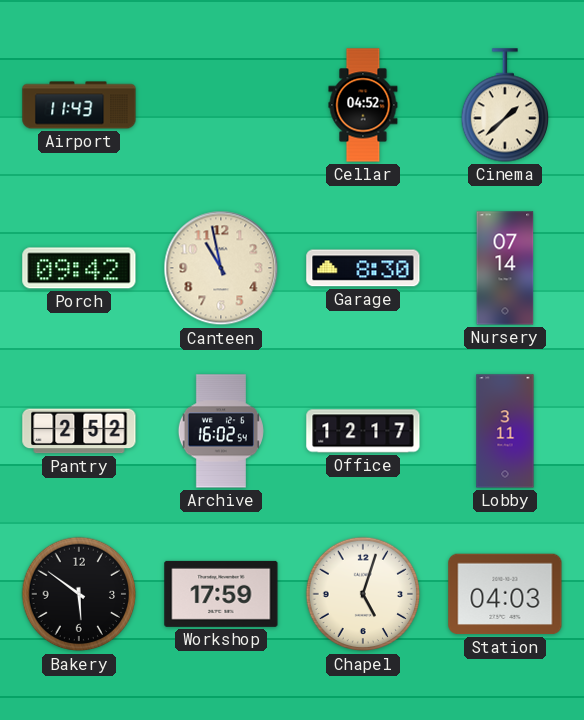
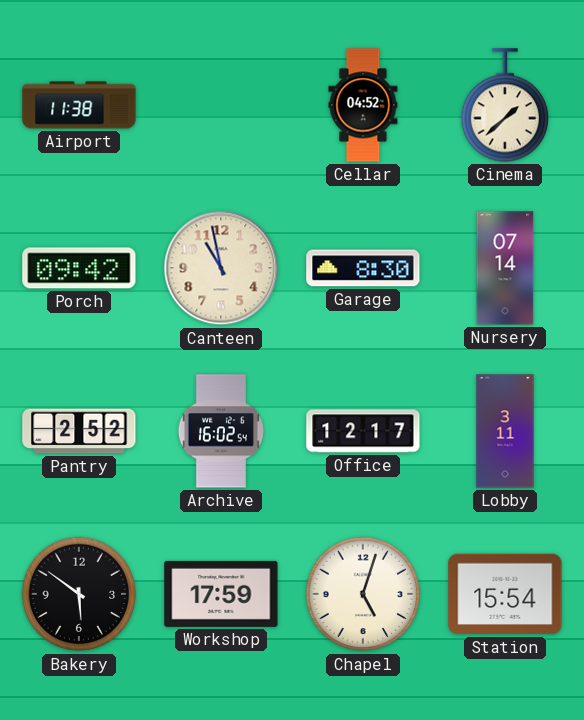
Airport: 11:43 -> 11:38 (79, 105)
Station: 04:03 -> 15:54 (505, 594)
